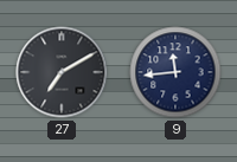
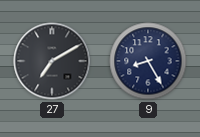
9: 11:44 -> 8:25 (148, 61)
